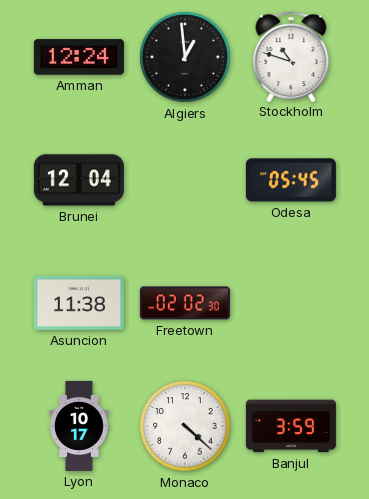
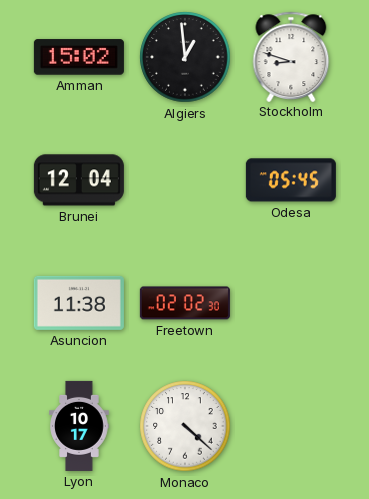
Amman: 12:24 -> 15:02 (79, 57)
Stockholm: 10:48 -> 8:48 (291, 56)
Banjul: 3:59 -> none (291, 426)
